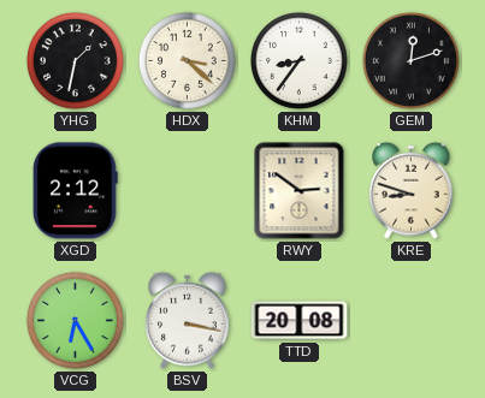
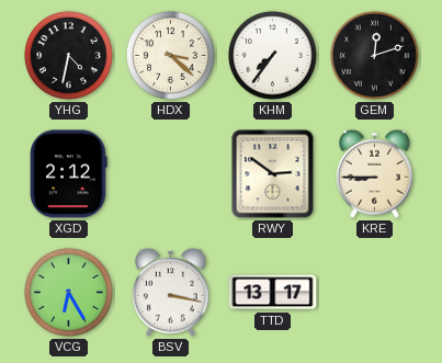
YHG: 1:32 -> 4:32 (68, 55)
KHM: 8:36 -> 7:36 (272, 55)
KRE: 8:48 -> 8:45 (375, 173)
TTD: 20:08 -> 13:17 (273, 293)
